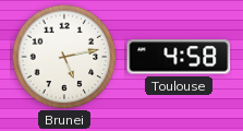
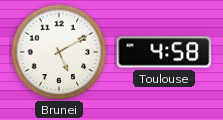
Brunei: 5:13 -> 5:10 (59, 52)
